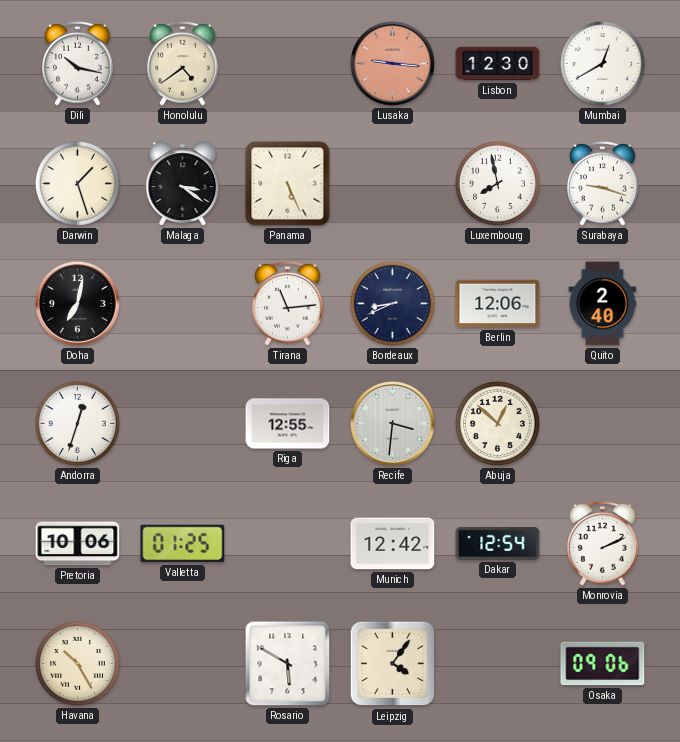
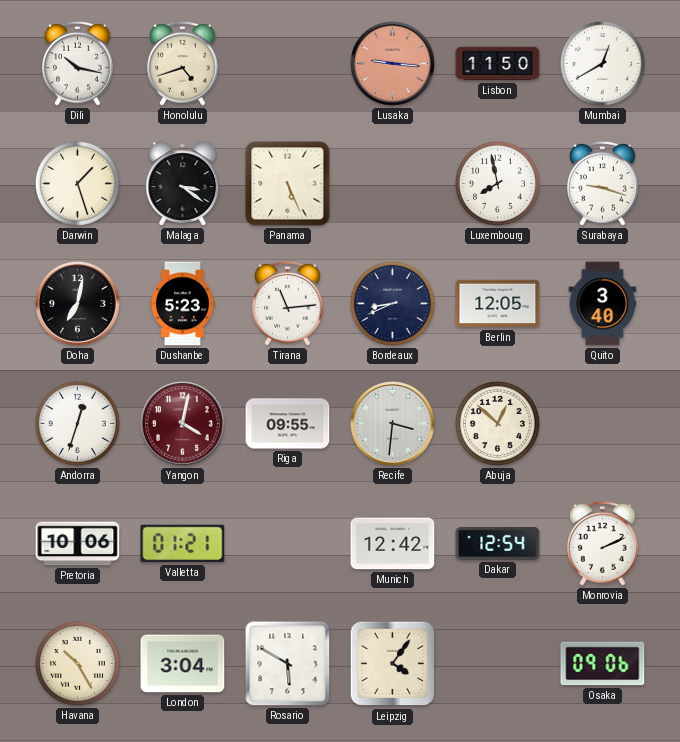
Honolulu: 4:39 -> 4:42 (183, 63)
Lisbon: 12:30 -> 11:50 (498, 64)
Dushanbe: none -> 5:23 (183, 304)
Berlin: 12:06 -> 12:05 (498, 304)
Quito: 2:40 -> 3:40 (603, 304)
Yangon: none -> 4:02 (183, 424)
Riga: 12:55 -> 09:55 (288, 424)
Valletta: 01:25 -> 01:21 (183, 544)
London: none -> 3:04 (183, 664)
